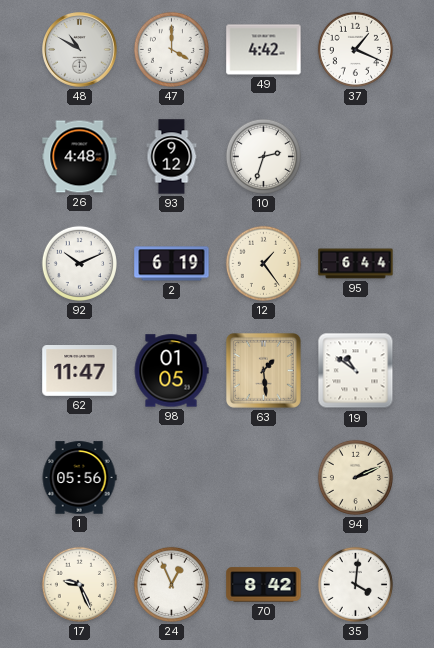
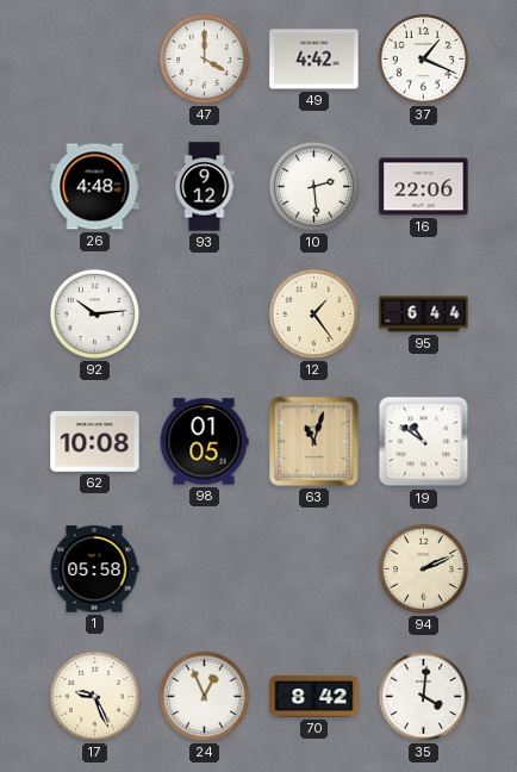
48: 10:50 -> none (80, 50)
10: 2:33 -> 2:29 (313, 186)
16: none -> 22:06 (424, 187)
92: 10:11 -> 10:14 (94, 313)
2: 6:19 -> none (172, 264)
62: 11:47 -> 10:08 (95, 442)
63: 1:29 -> 11:03 (313, 441)
1: 05:56 -> 05:58 (94, 569)
